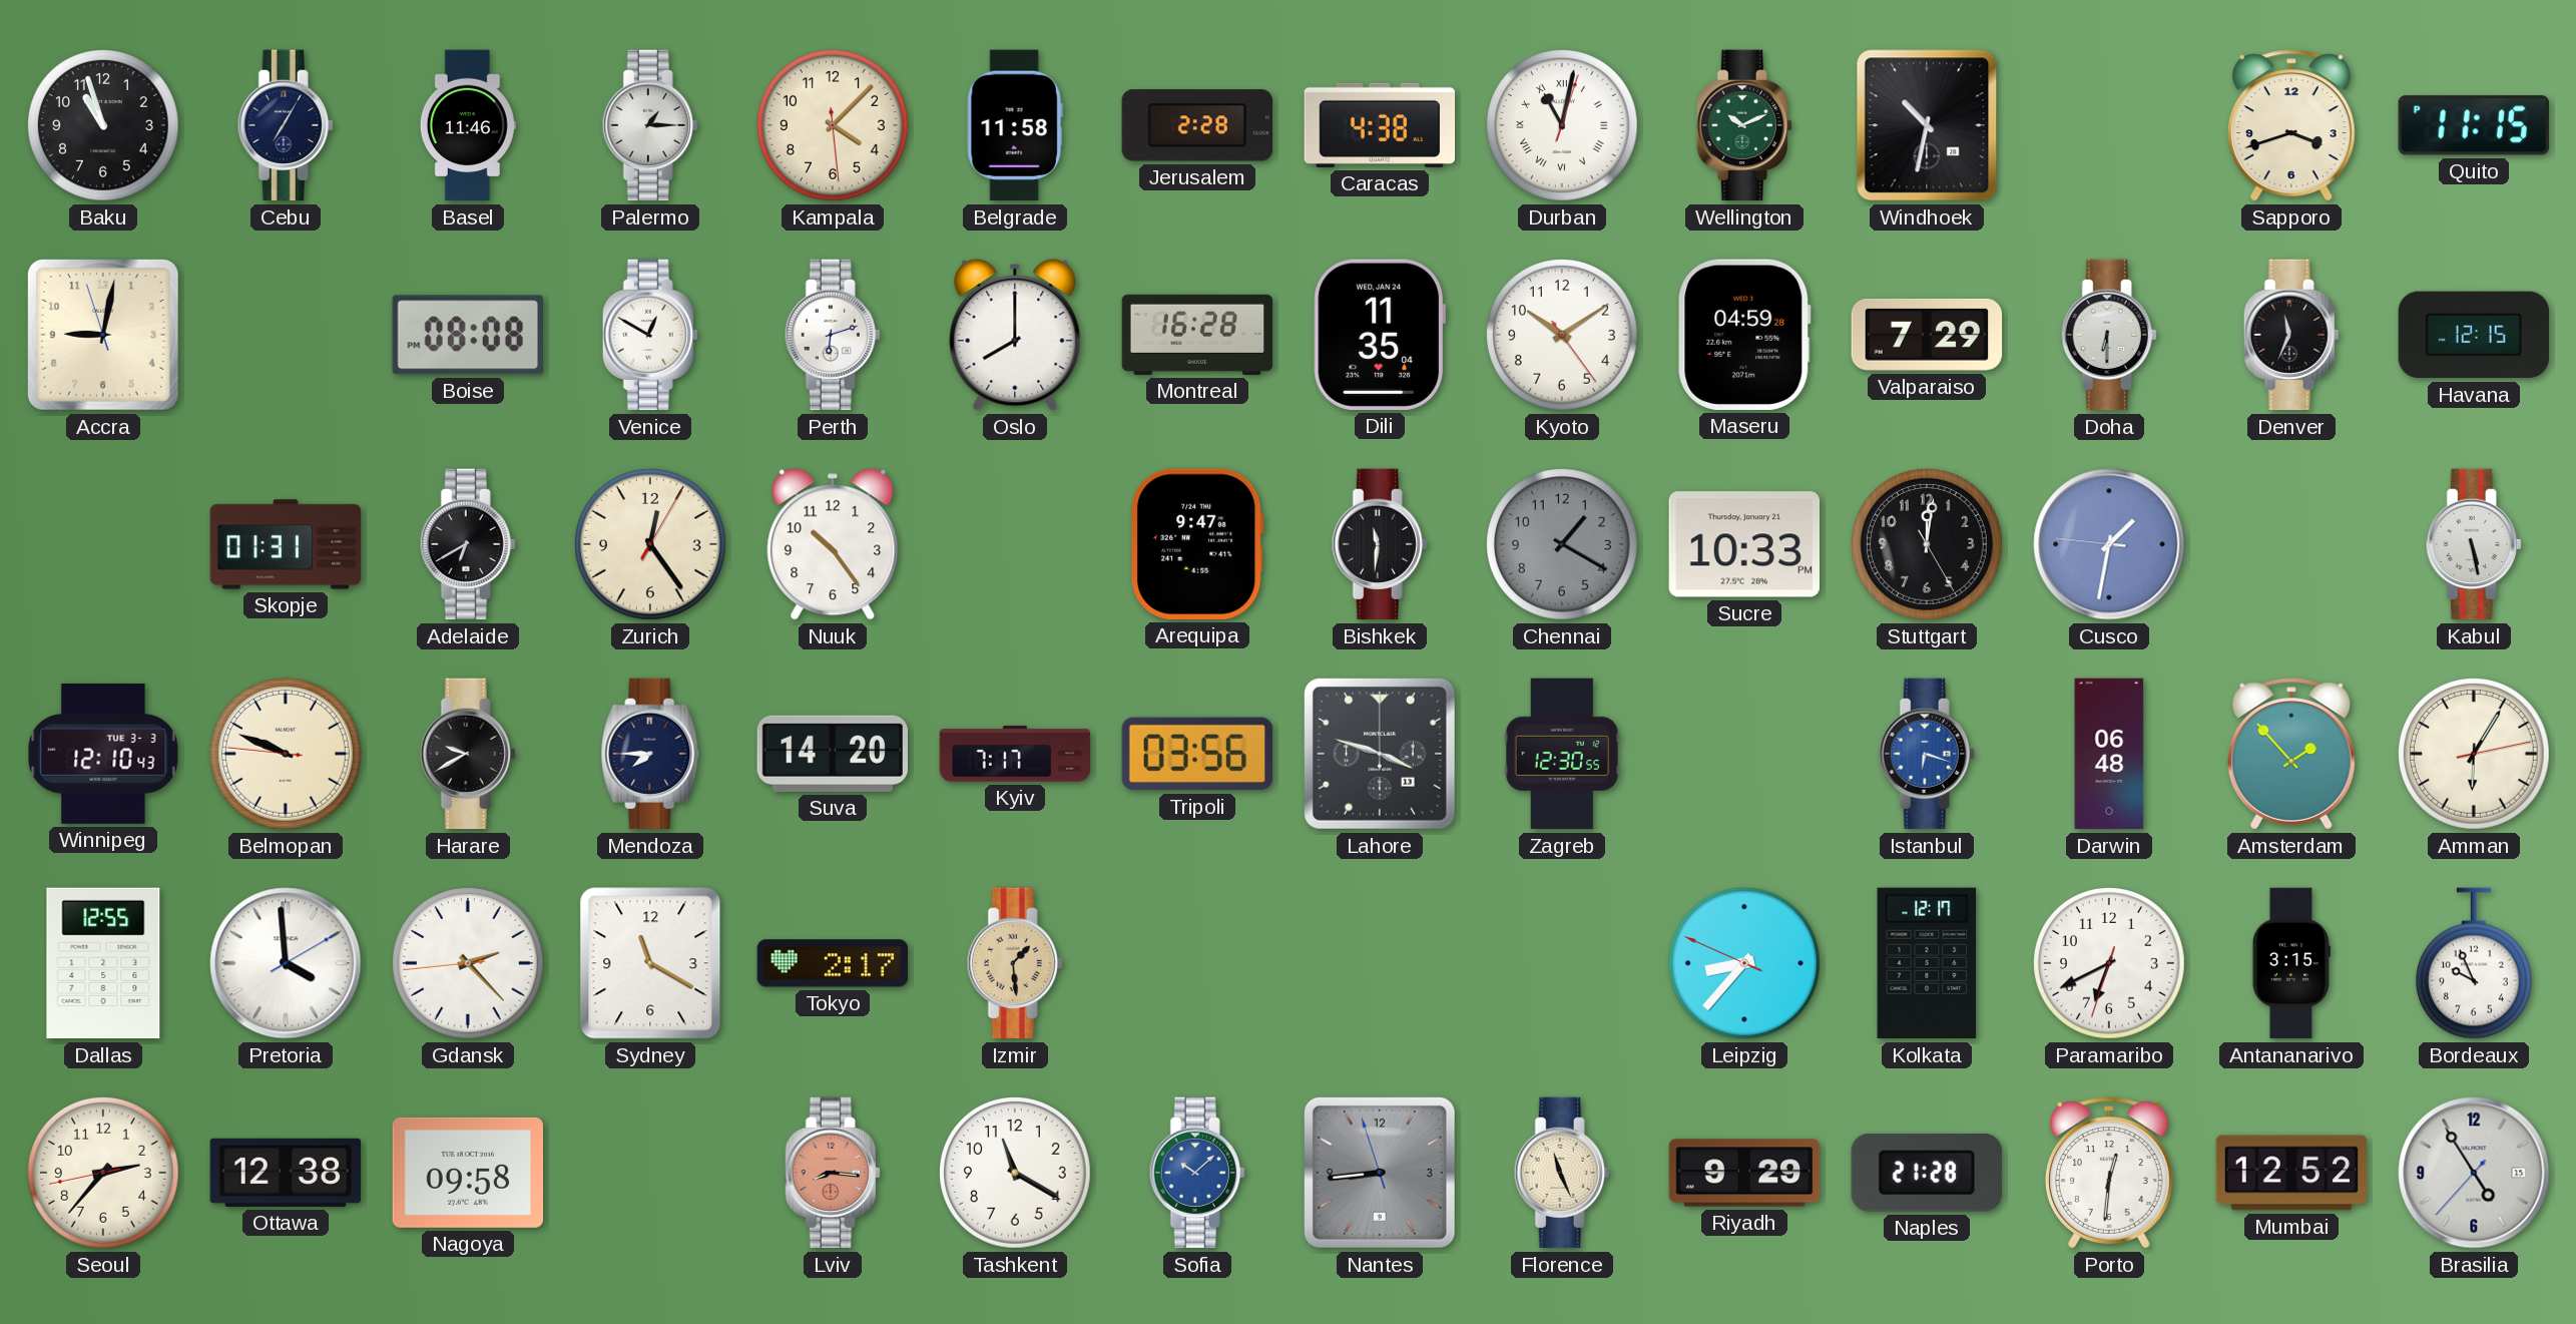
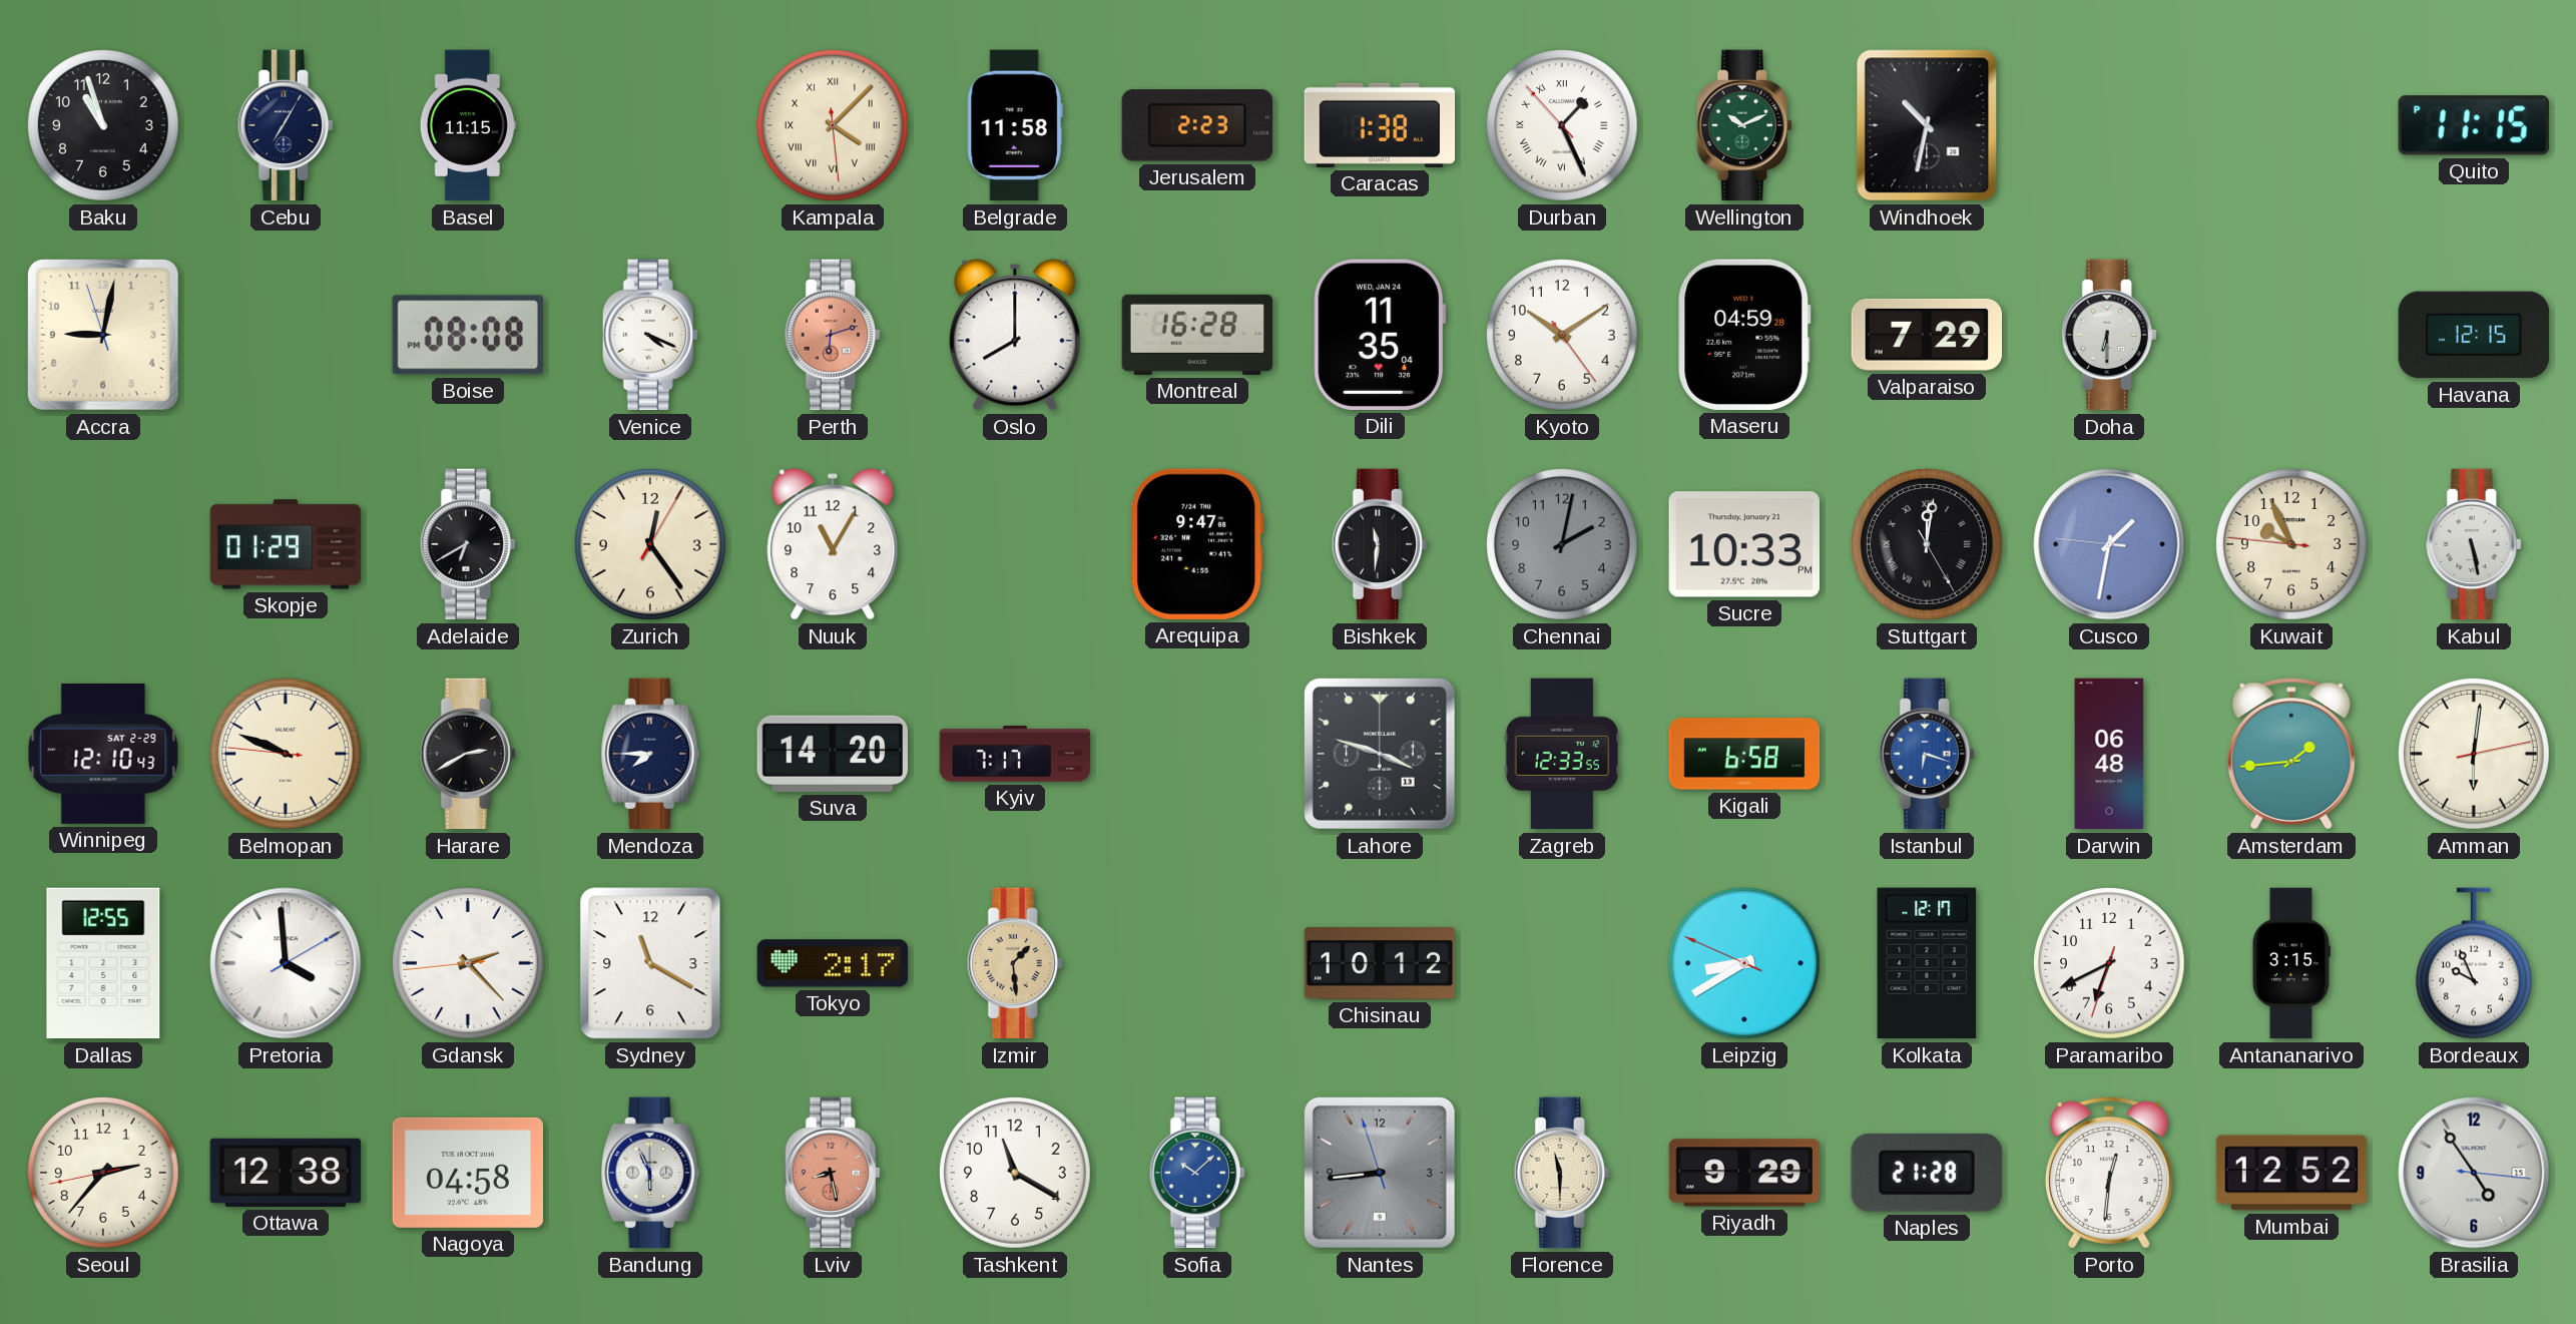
Basel: 11:46 -> 11:15 (468, 125)
Palermo: 1:15 -> none (650, 125)
Kampala numerals: Arabic -> Roman (833, 125)
Jerusalem: 2:28 -> 2:23 (1196, 125)
Caracas: 4:38 -> 1:38 (1380, 125)
Durban: 11:02 -> 1:25 (1562, 125)
Sapporo: 3:42 -> none (2291, 125)
Venice: 12:50 -> 4:19 (650, 335)
Perth dial: white -> salmon (833, 335)
Denver: 11:34 -> none (2291, 335)
Skopje: 01:31 -> 01:29 (286, 544)
Nuuk: 10:24 -> 11:05 (833, 544)
Chennai: 1:20 -> 2:02 (1562, 544)
Stuttgart numerals: Arabic -> Roman (1927, 544)
Kuwait: none -> 9:55 (2291, 544)
Winnipeg date: TUE 3-3 -> SAT 2-29 (103, 754)
Harare: 9:40 -> 2:40 (468, 754)
Tripoli: 03:56 -> none (1196, 754)
Zagreb: 12:30 -> 12:33 (1562, 754)
Kigali: none -> 6:58 (1744, 754)
Amsterdam: 1:53 -> 1:44 (2291, 754)
Amman: 6:05 -> 6:01 (2474, 754)
Chisinau: none -> 10:12 (1380, 963)
Leipzig: 8:36 -> 8:39 (1744, 963)
Nagoya: 09:58 -> 04:58 (468, 1173)
Bandung: none -> 5:56 (650, 1173)
Lviv: 8:16 -> 8:28 (833, 1173)
Florence: 11:26 -> 11:30 (1562, 1173)
Brasilia: 4:54:37 -> 4:54:16 (2474, 1173)
